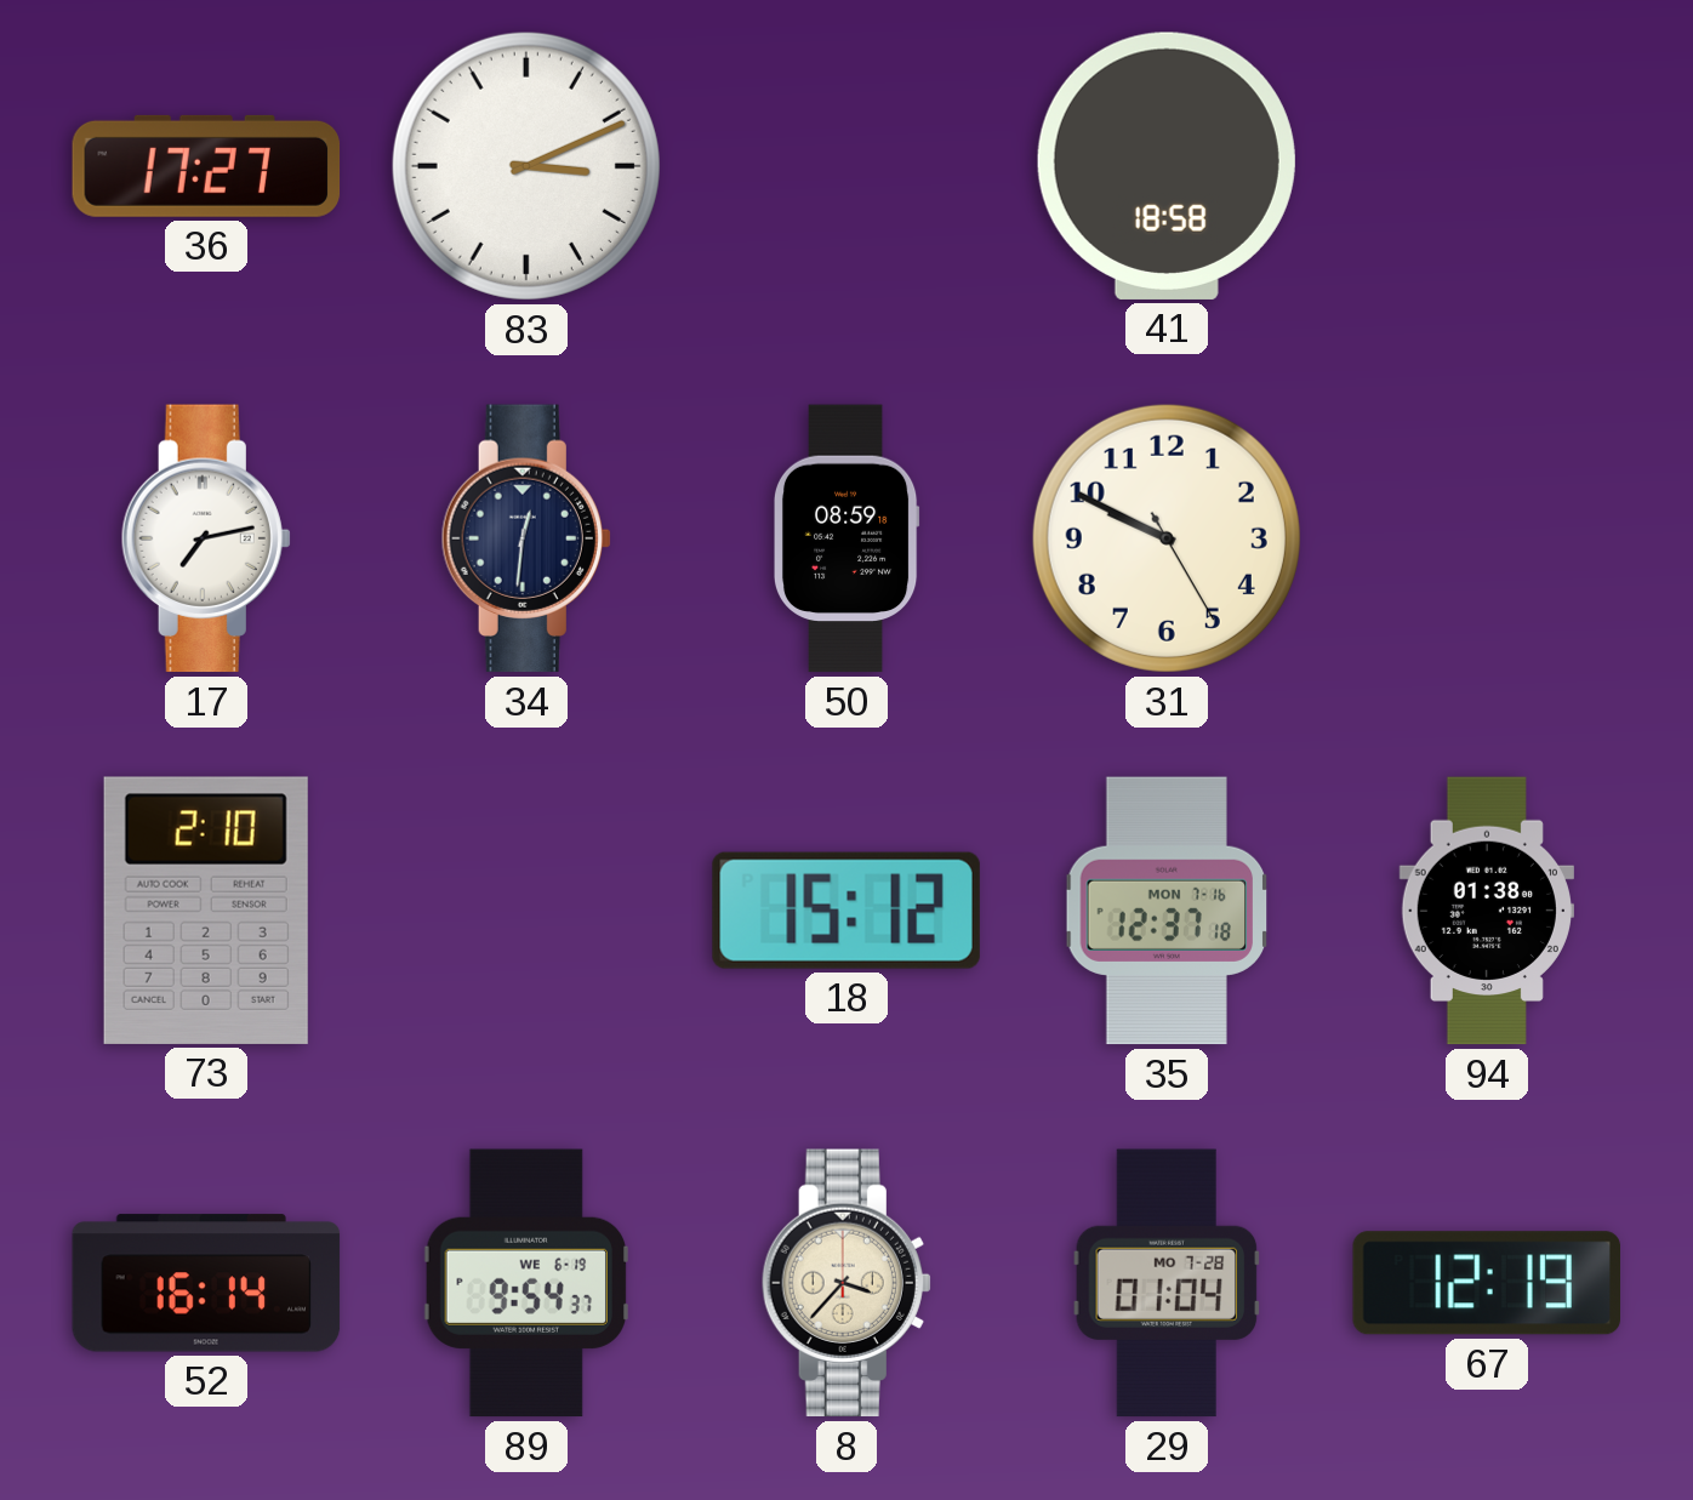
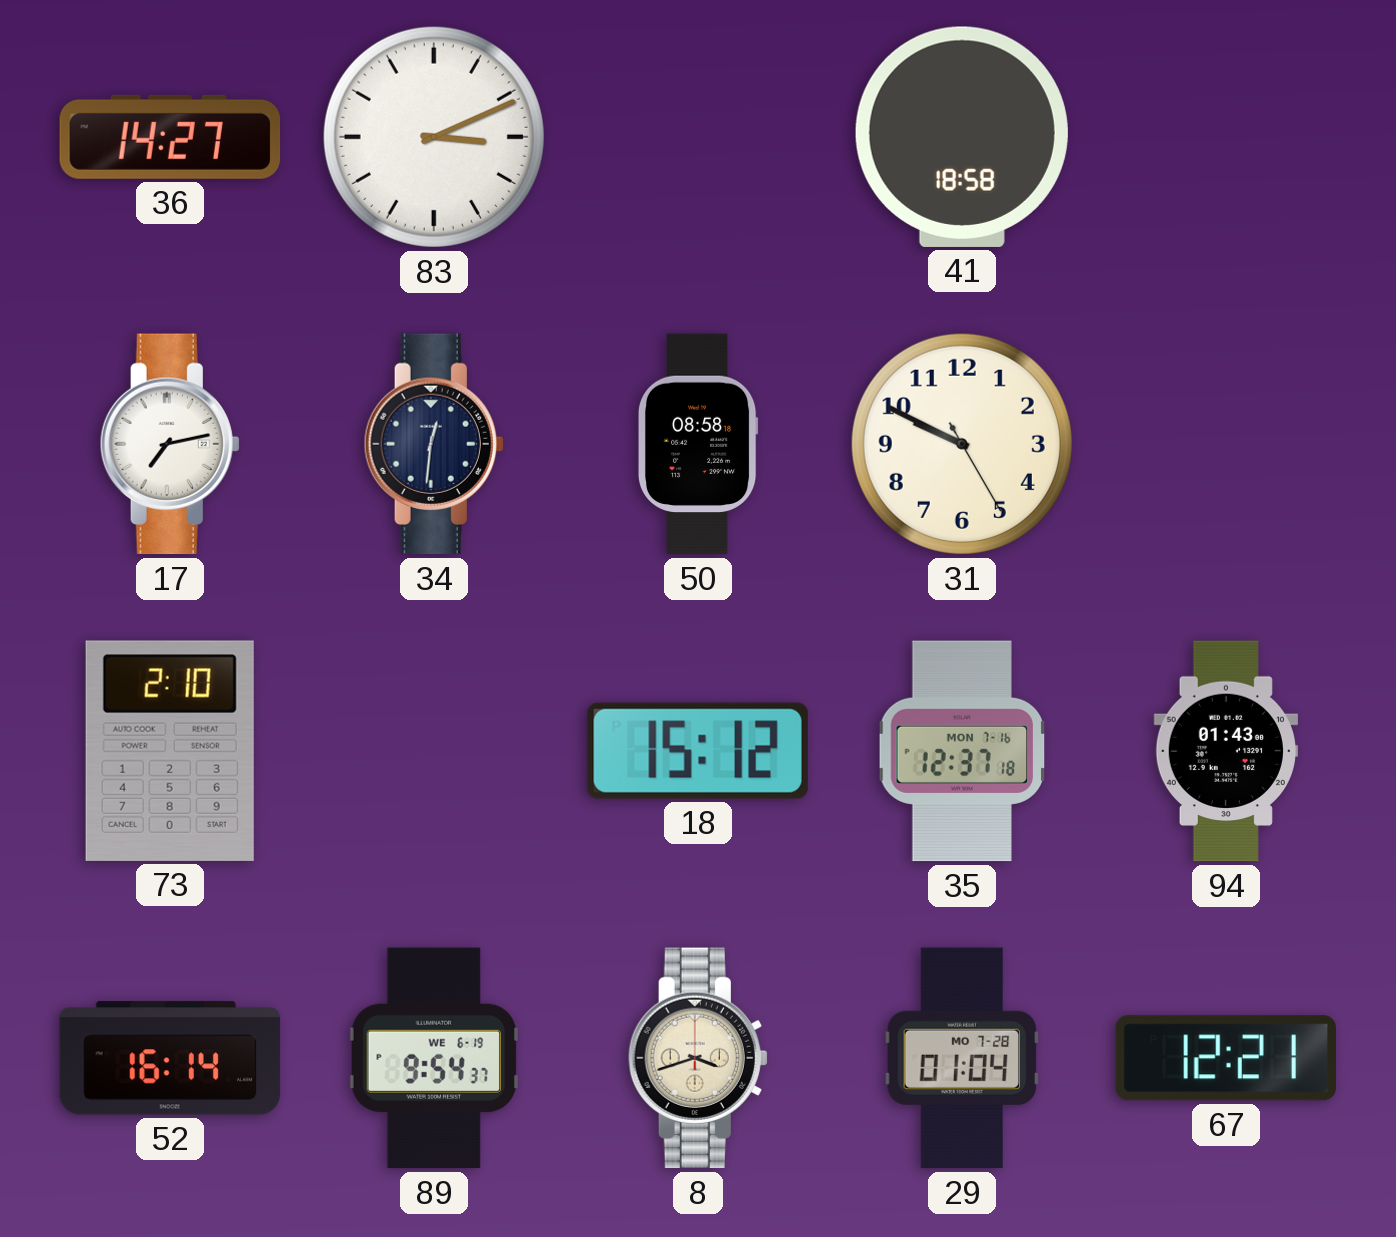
36: 17:27 -> 14:27 (170, 137)
50: 08:59 -> 08:58 (698, 444)
94: 01:38 -> 01:43 (1226, 751)
8: 3:37 -> 3:42 (698, 1058)
67: 12:19 -> 12:21 (1225, 1058)
